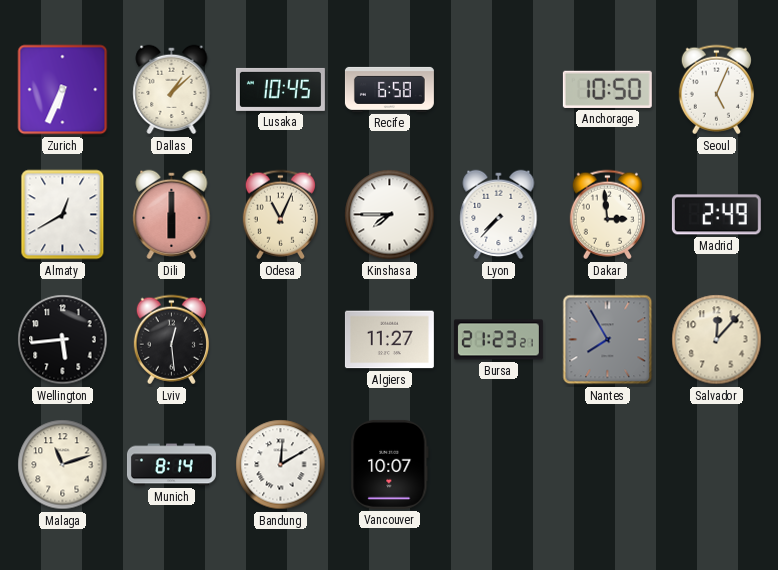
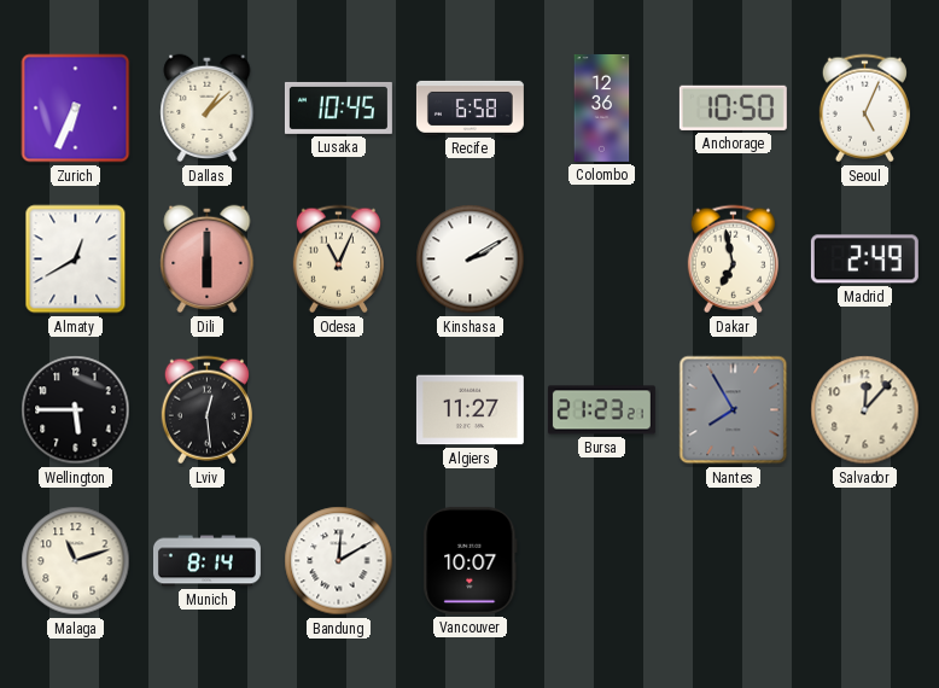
Colombo: none -> 12:36 (602, 107)
Kinshasa: 7:45 -> 2:10 (471, 260)
Lyon: 7:37 -> none (499, 215)
Dakar: 2:59 -> 6:58 (733, 260)
Wellington: 5:44 -> 5:45 (76, 410)
